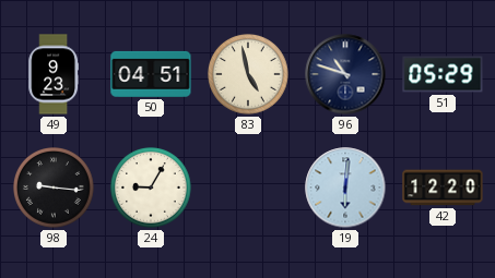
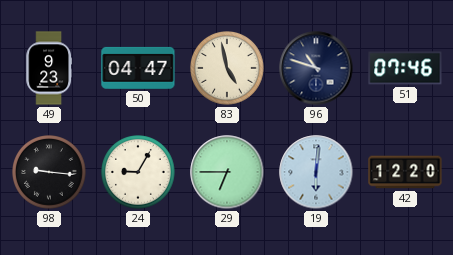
50: 04:51 -> 04:47 (138, 68)
51: 05:29 -> 07:46 (405, 68)
29: none -> 6:45 (227, 172)
